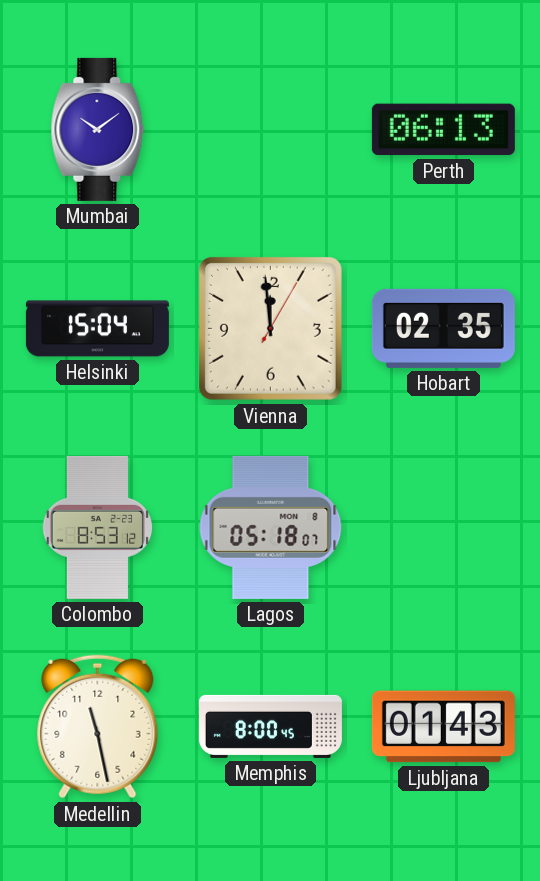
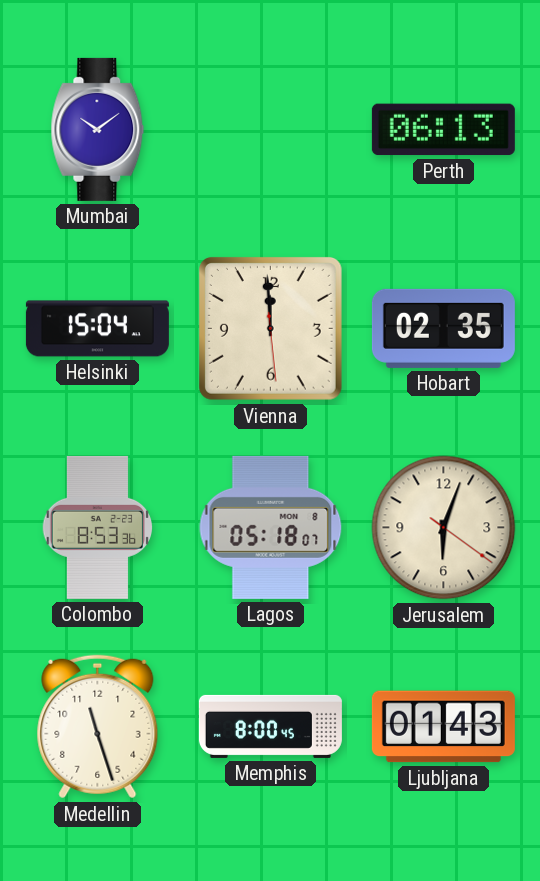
Vienna: 11:59:05 -> 11:59:29 (270, 328)
Colombo: 8:53:12 -> 8:53:36 (97, 527)
Jerusalem: none -> 6:03 (444, 528)
Medellin: 11:28 -> 11:27 (98, 727)
